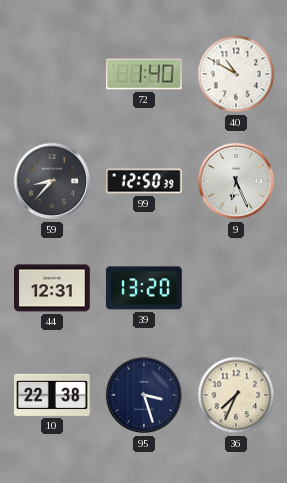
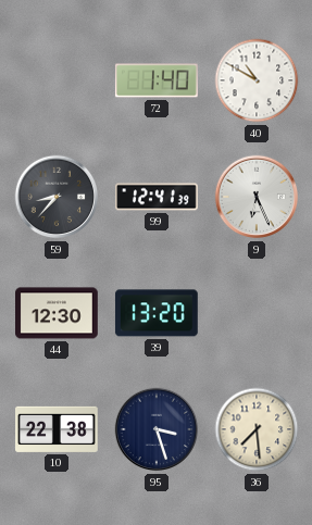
99: 12:50 -> 12:41 (158, 197)
44: 12:31 -> 12:30 (58, 313)
36: 7:34 -> 7:29 (257, 429)
